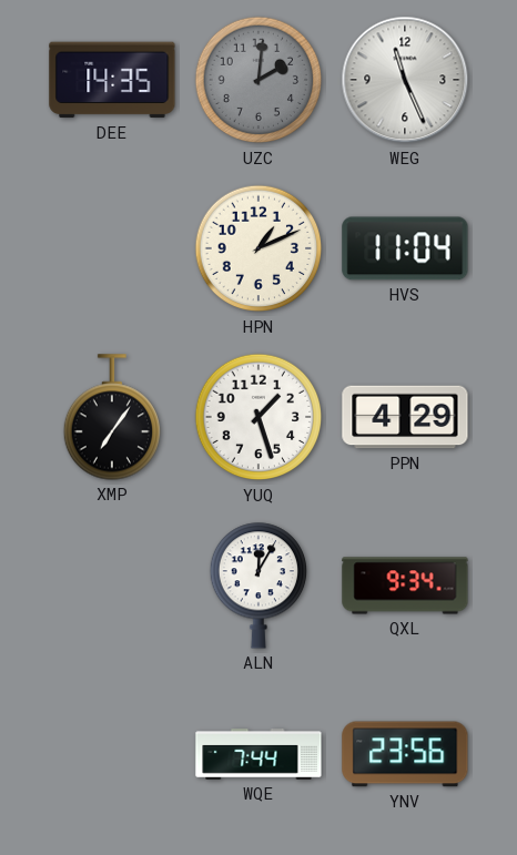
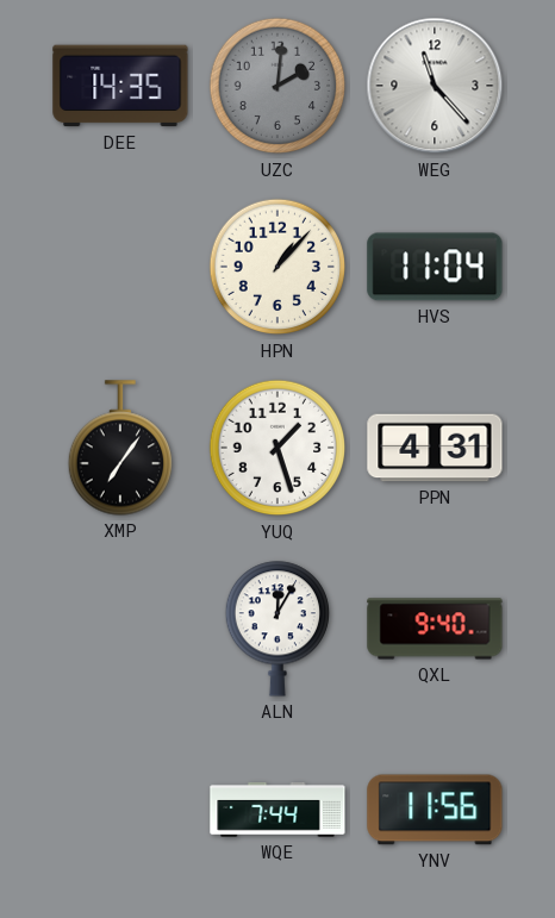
WEG: 11:26 -> 11:23 (435, 86)
HPN: 1:11 -> 1:07 (277, 267)
PPN: 4:29 -> 4:31 (435, 448)
QXL: 9:34 -> 9:40 (435, 629)
YNV: 23:56 -> 11:56 (435, 810)
